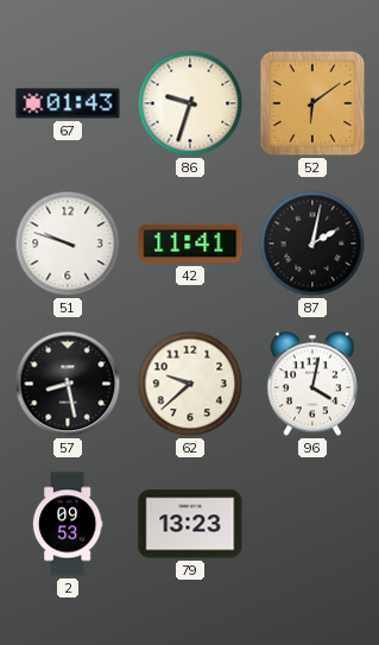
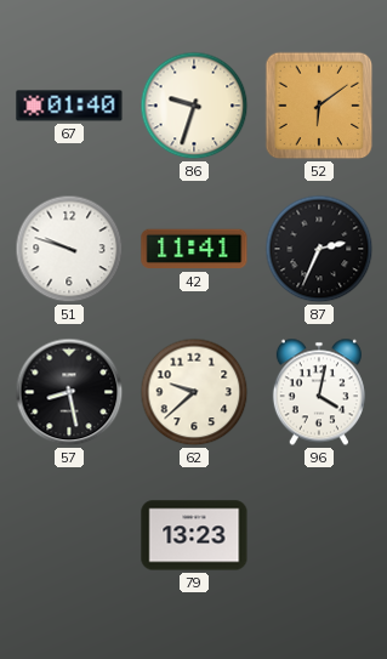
67: 01:43 -> 01:40 (69, 106)
87: 2:02 -> 2:34 (319, 249)
2: 09:53 -> none (68, 524)
